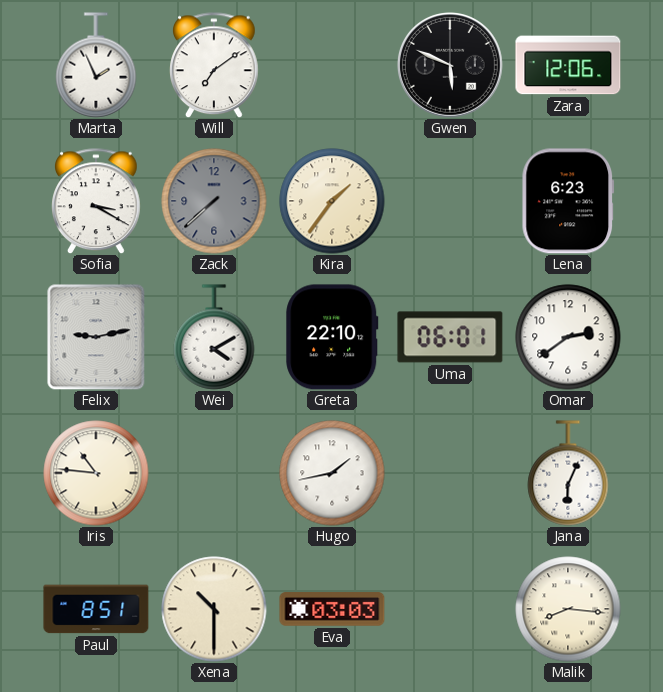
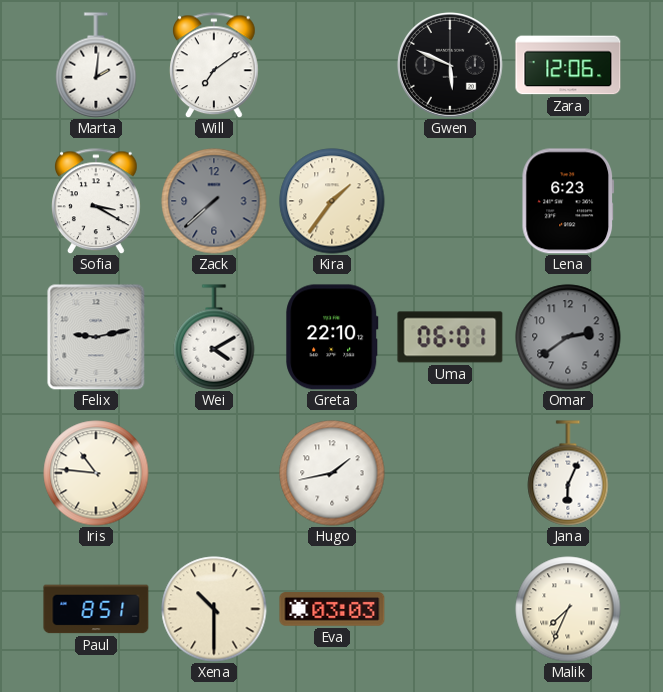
Marta: 1:56 -> 2:01 (96, 65)
Omar dial: white -> grey (568, 337)
Malik: 8:16 -> 7:34 (568, 609)
